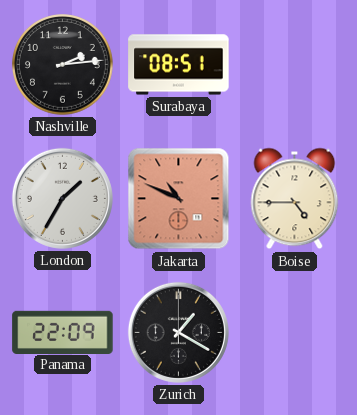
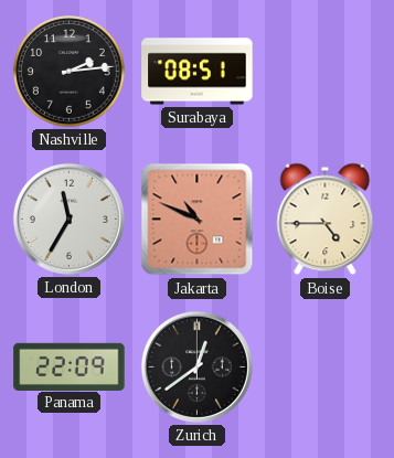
London: 1:35 -> 11:35 (68, 219)
Zurich: 1:20 -> 12:39 (196, 366)
